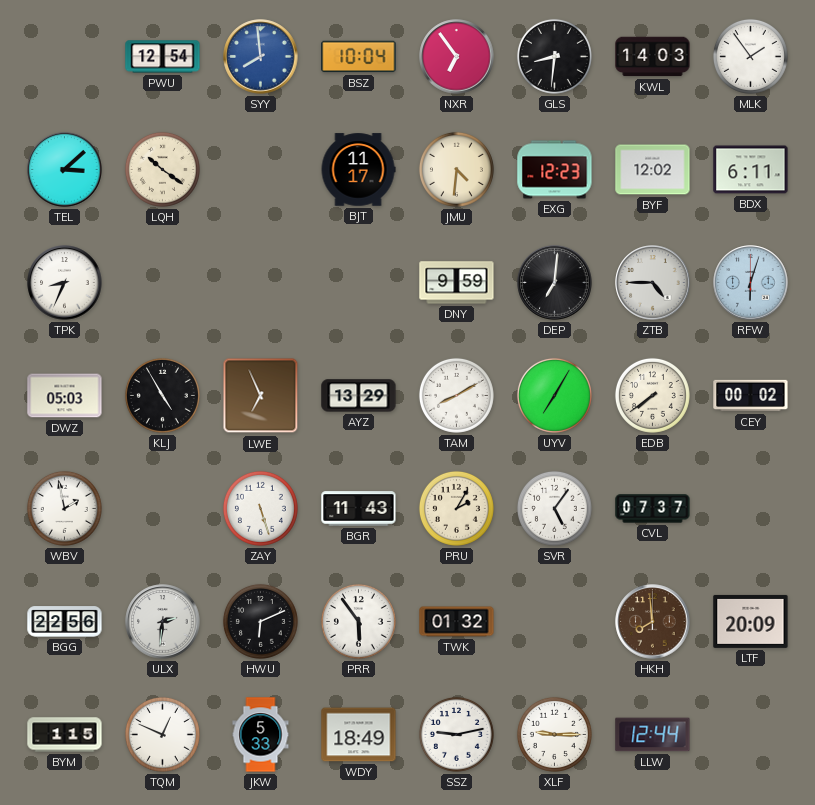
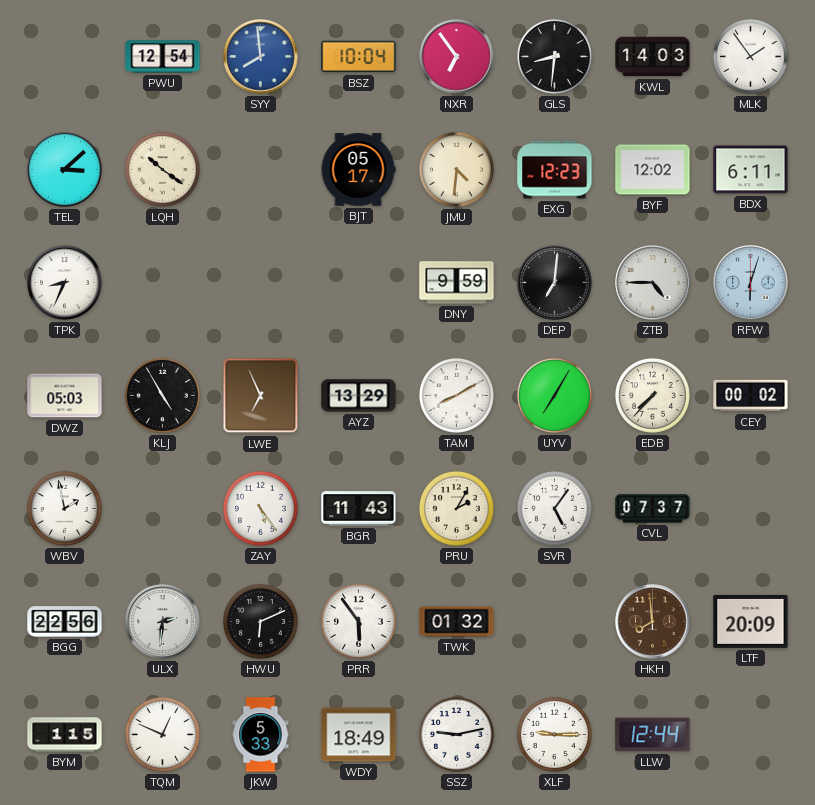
BJT: 11:17 -> 05:17 (358, 170)
EDB: 7:39 -> 7:37 (652, 395)
ZAY: 5:27 -> 5:24 (260, 508)
